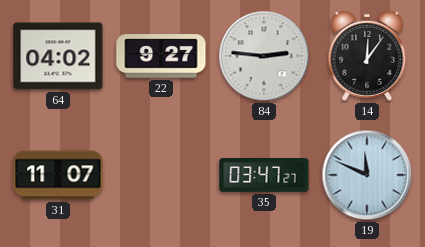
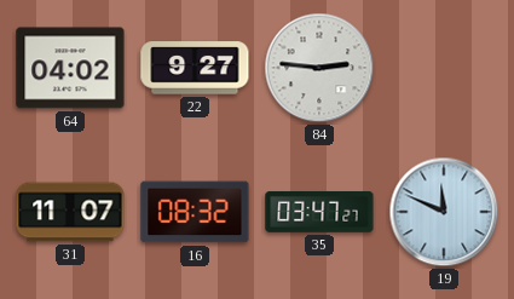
14: 12:06 -> none (367, 56)
16: none -> 08:32 (195, 212)
